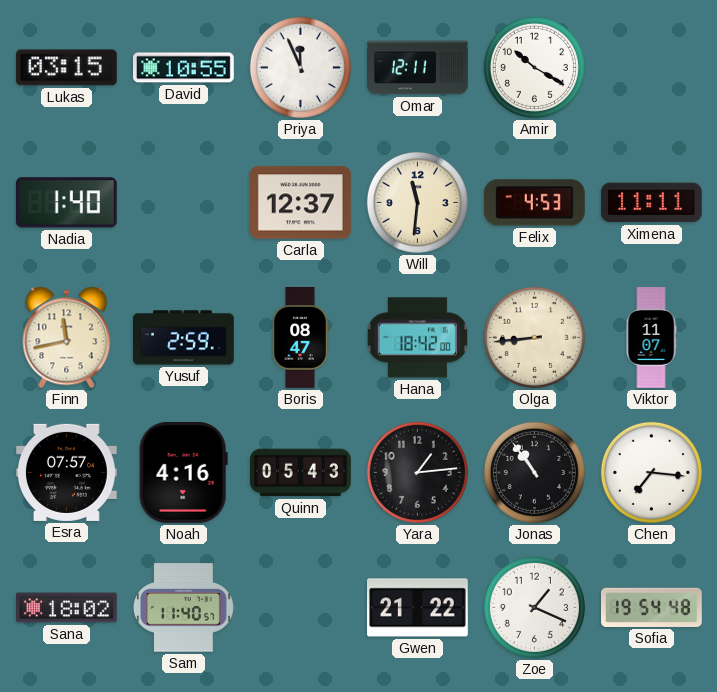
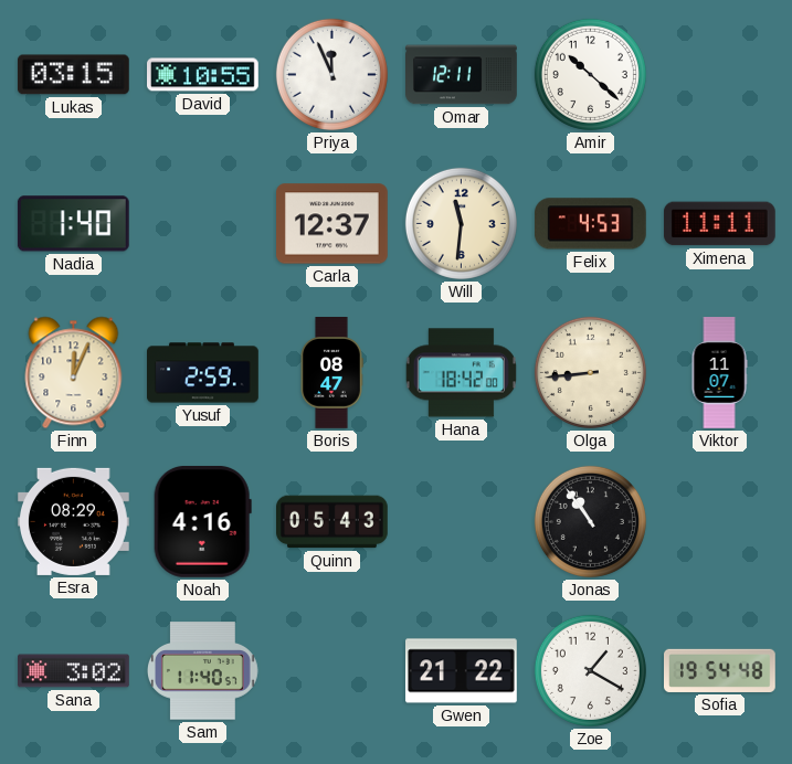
Amir: 10:20 -> 10:22 (590, 74)
Finn: 11:43 -> 12:04 (74, 373)
Esra: 07:57 -> 08:29 (74, 521)
Yara: 1:14 -> none (417, 472)
Chen: 7:16 -> none (651, 472)
Sana: 18:02 -> 3:02 (74, 671)
Zoe: 1:19 -> 1:20 (590, 670)
